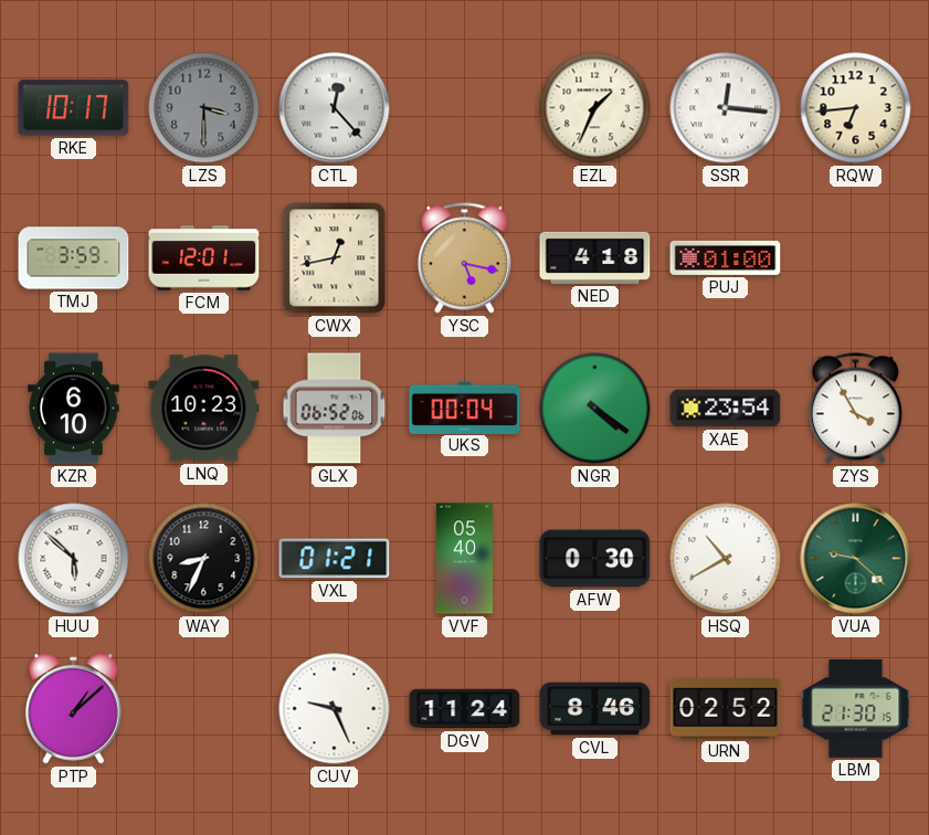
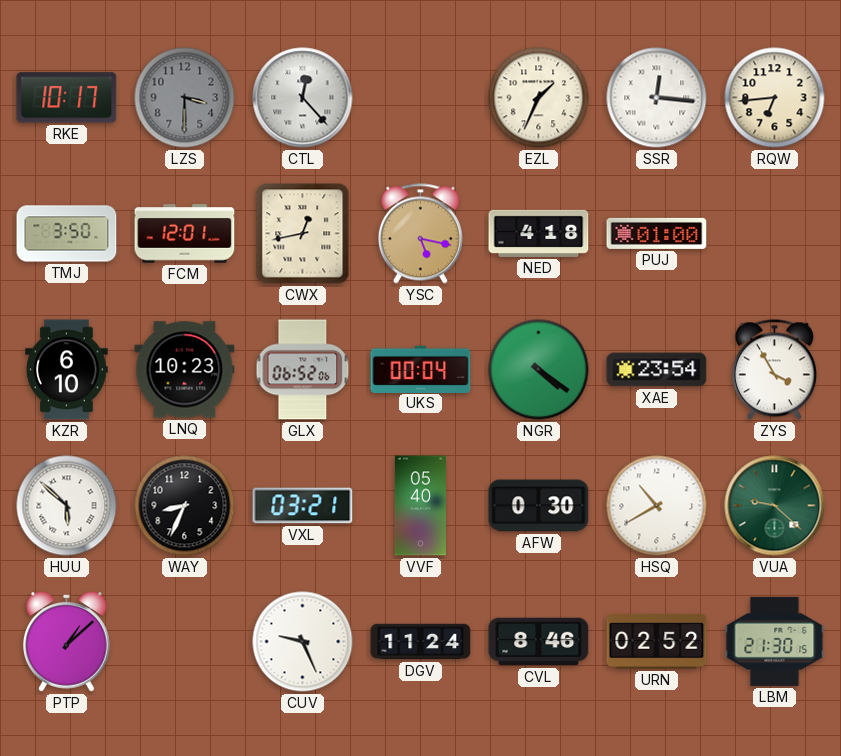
TMJ: 3:59 -> 3:50 (67, 234)
VXL: 01:21 -> 03:21 (303, 506)
